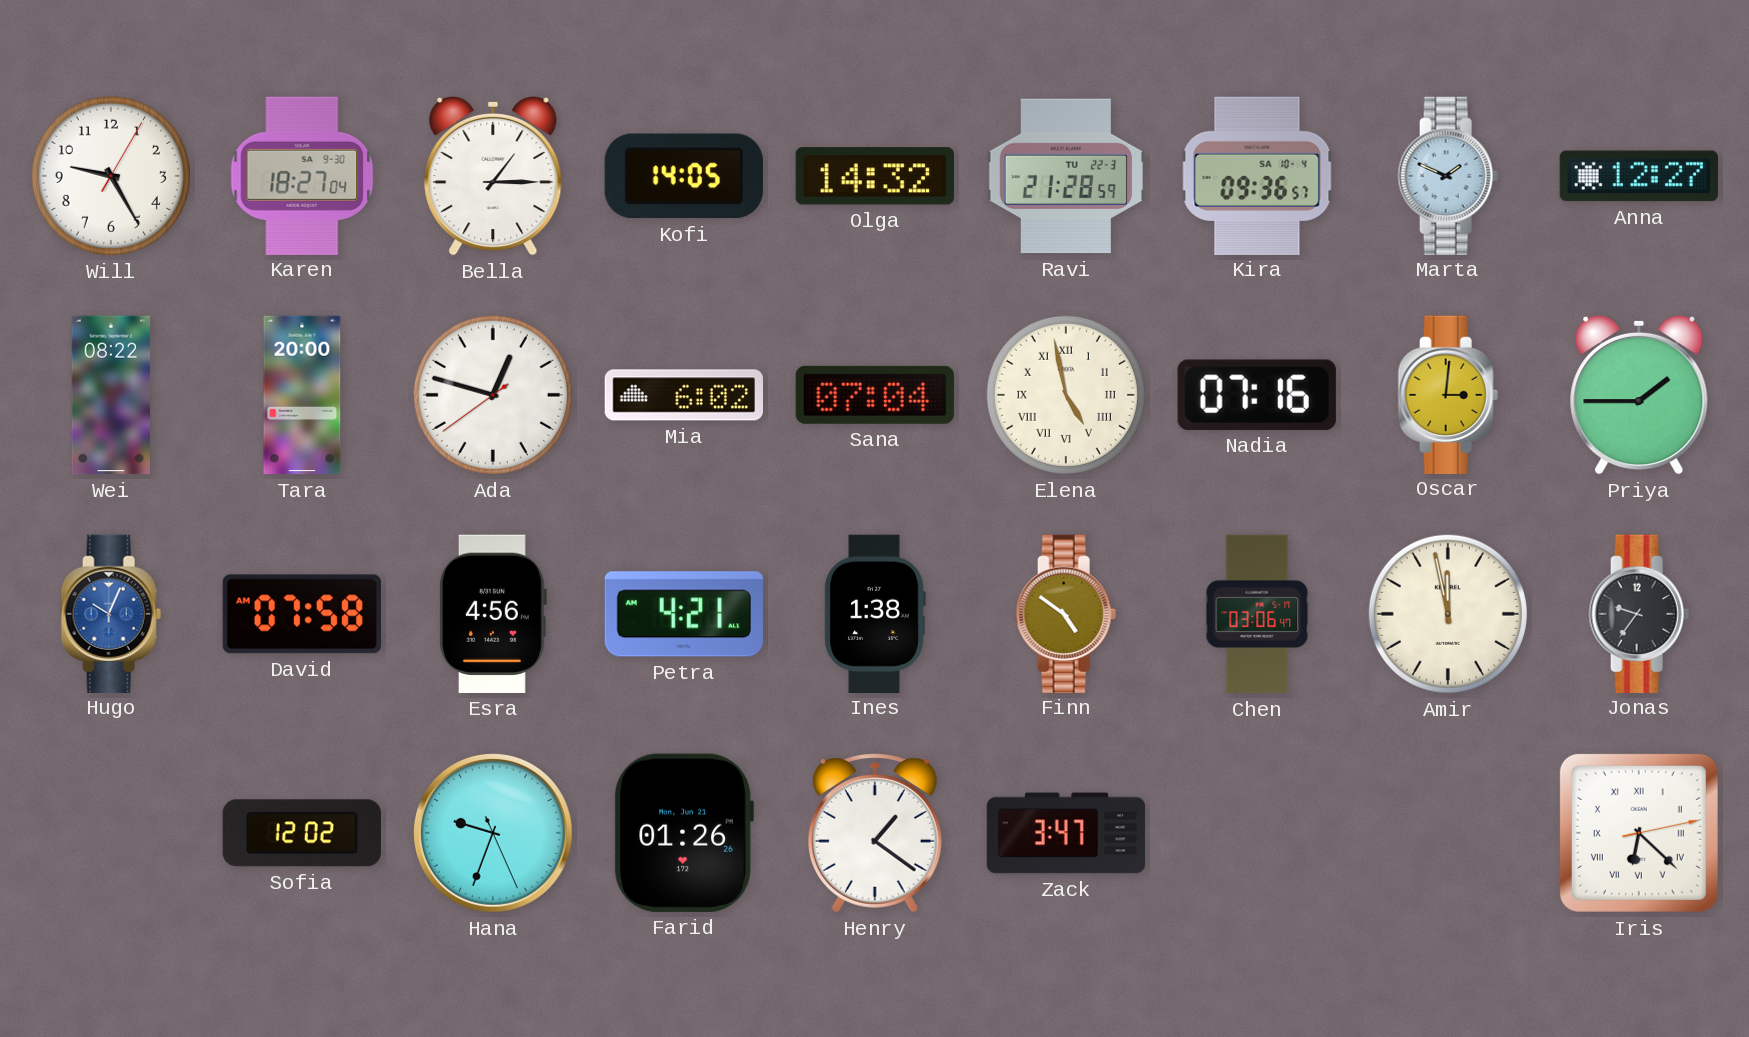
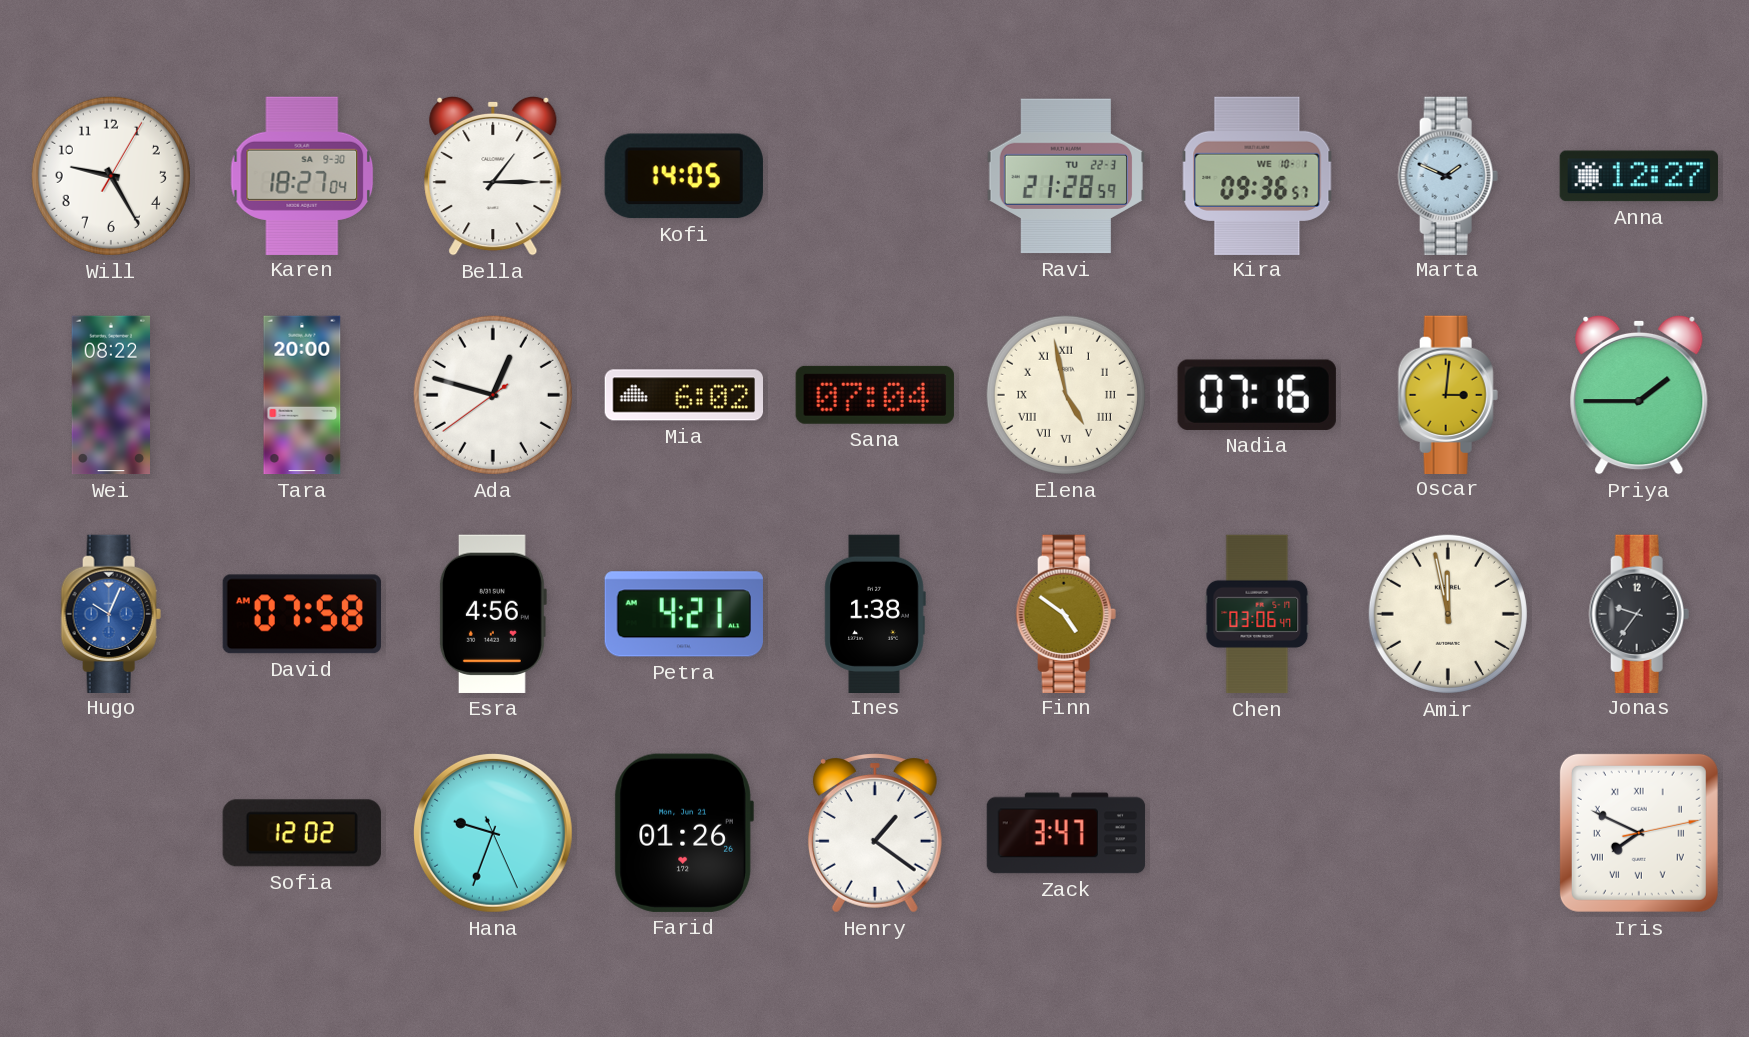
Olga: 14:32 -> none (875, 176)
Kira date: SA 10-4 -> WE 10-1 (1257, 175)
Iris: 6:22 -> 7:49 (1639, 833)
